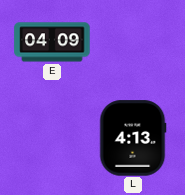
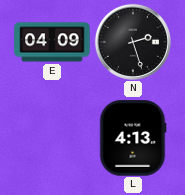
N: none -> 2:27 (133, 42)
